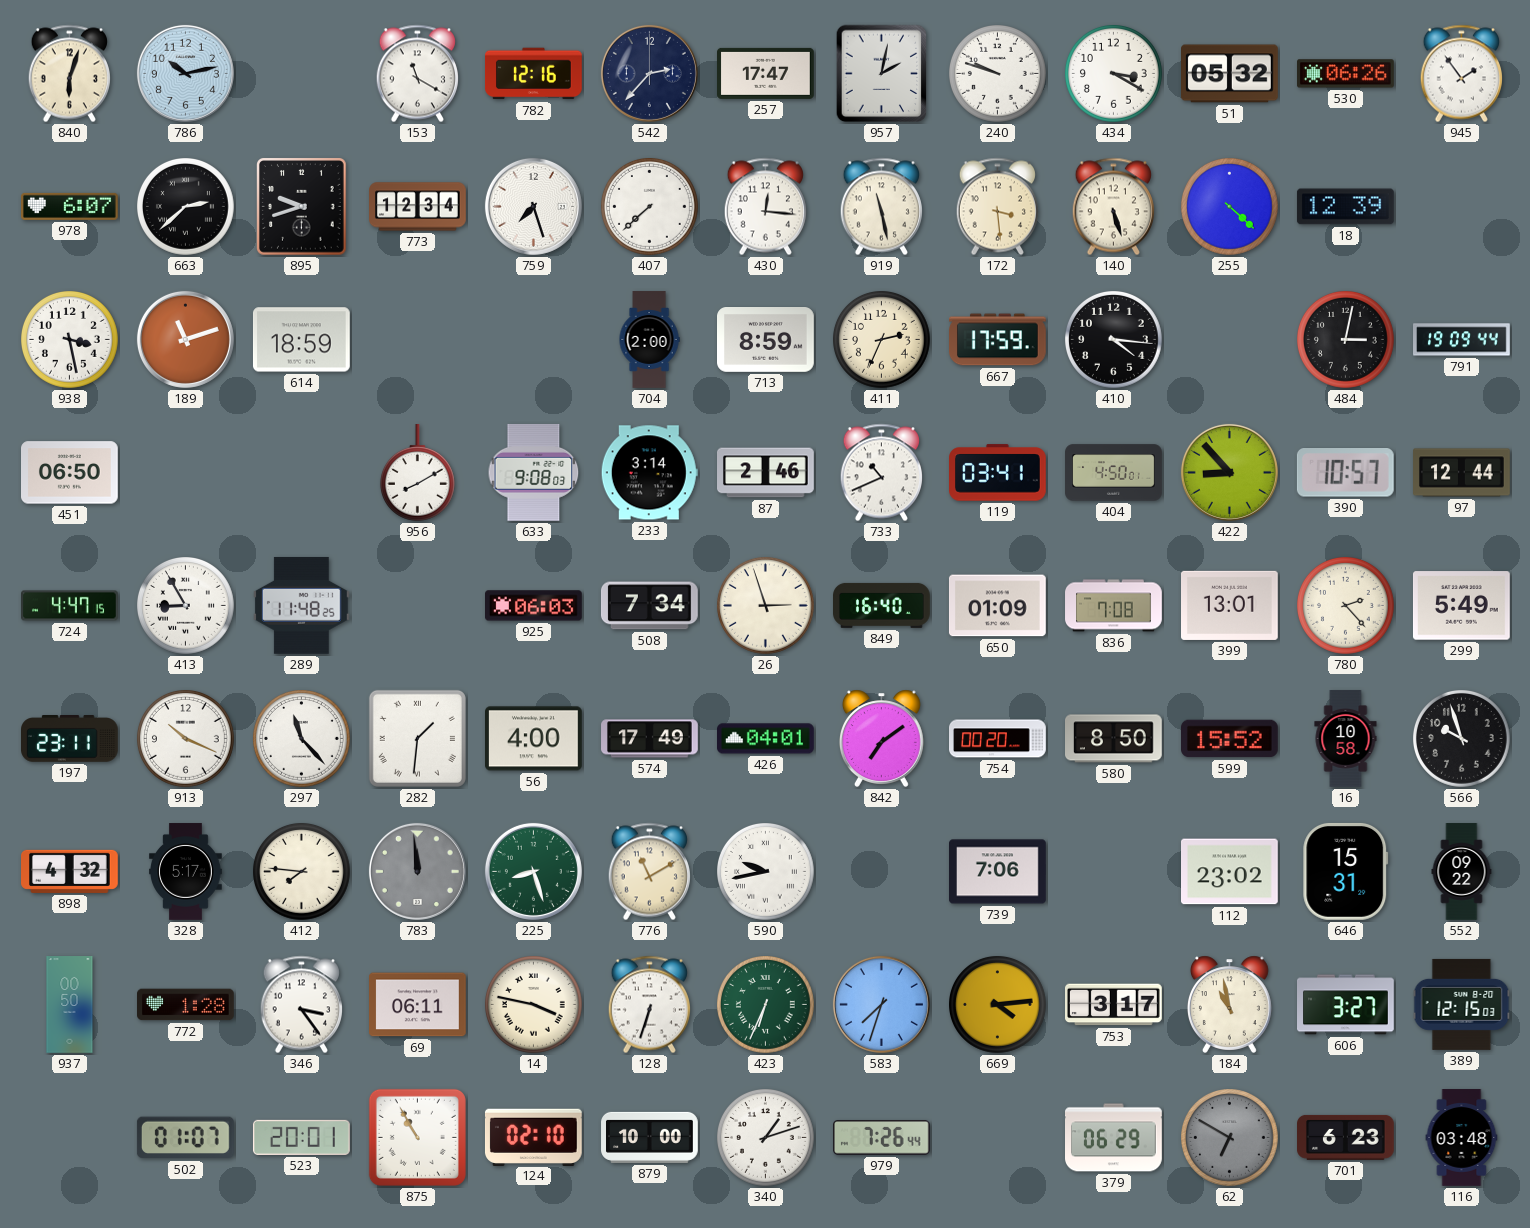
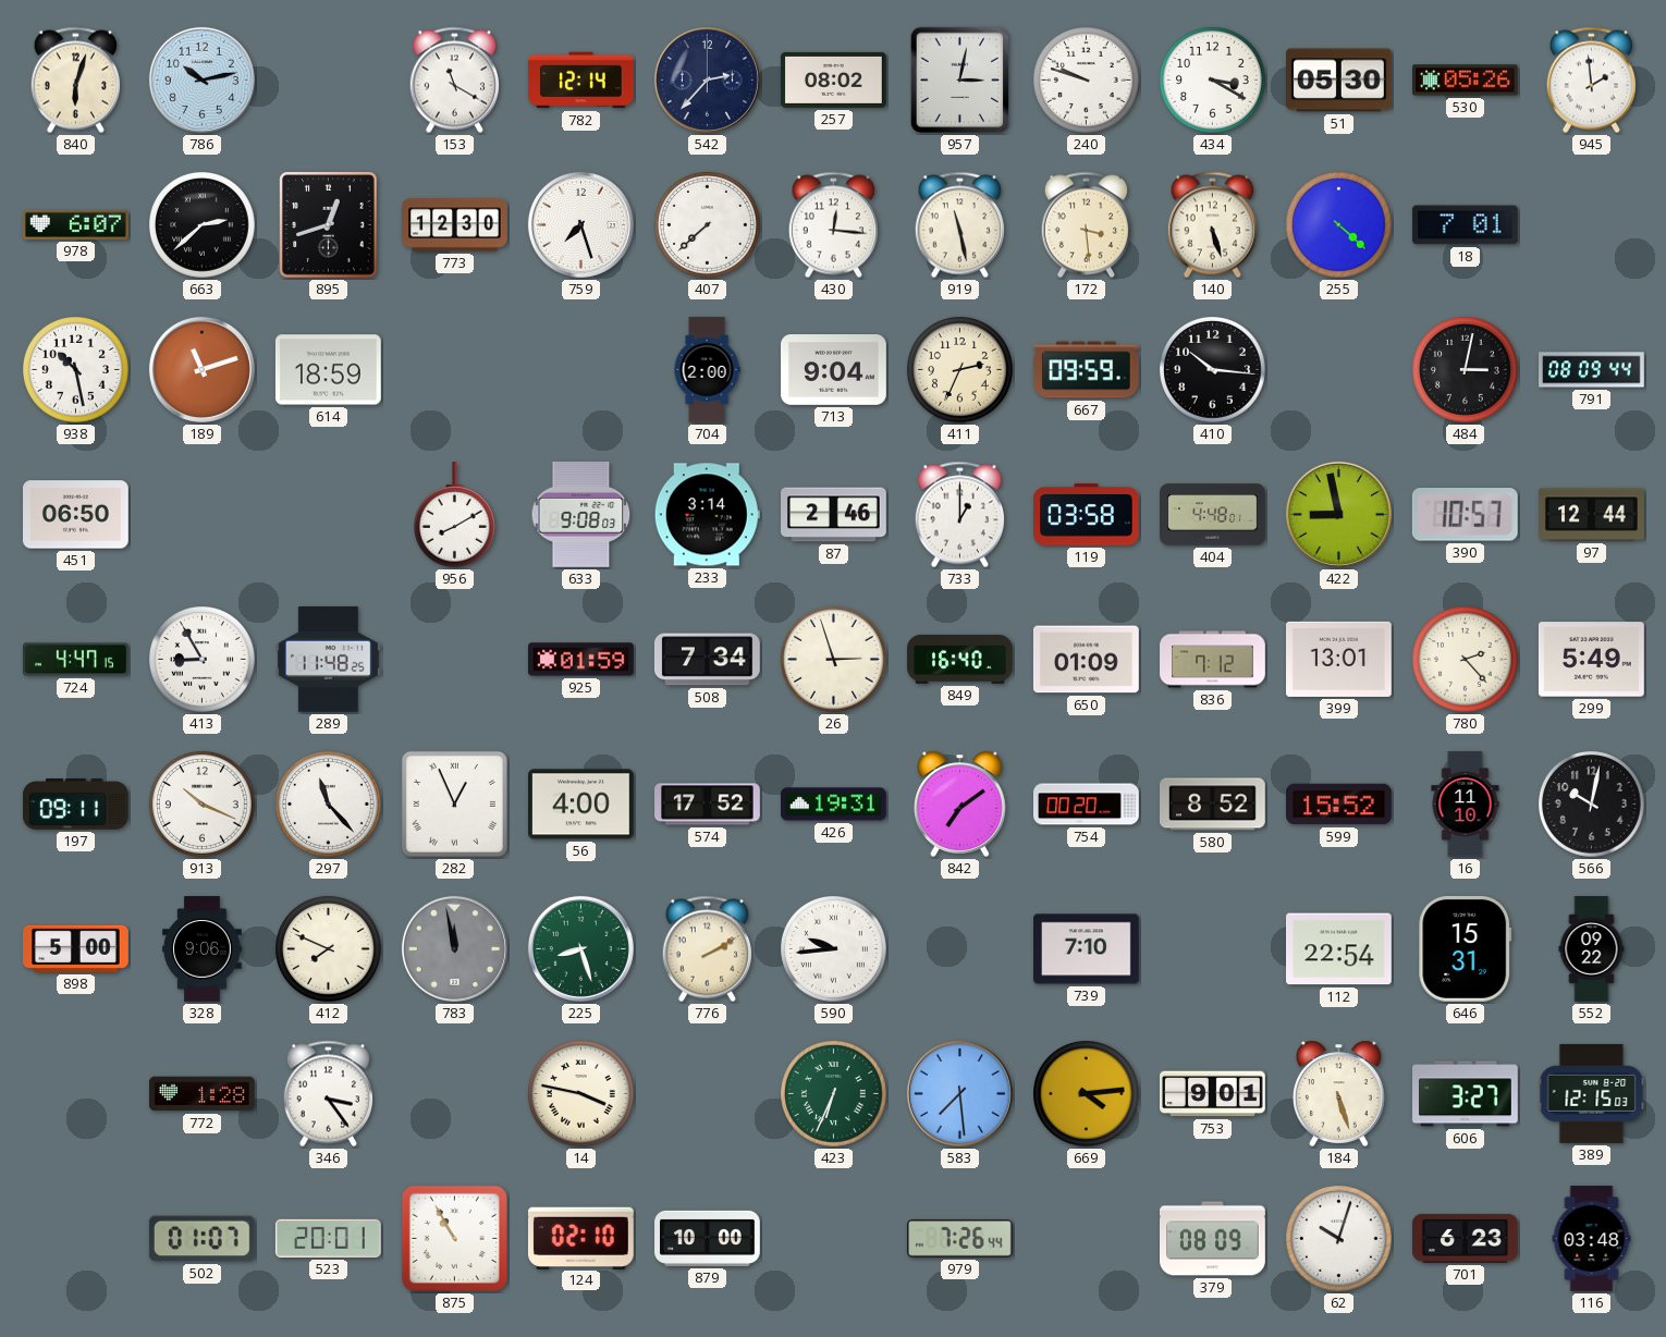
782: 12:16 -> 12:14 (581, 81)
257: 17:47 -> 08:02 (834, 79)
957: 2:02 -> 3:02 (960, 81)
51: 05:32 -> 05:30 (1339, 81)
530: 06:26 -> 05:26 (1466, 81)
945: 1:54 -> 1:59 (1591, 81)
895: 9:42 -> 12:42 (329, 225)
773: 12:34 -> 12:30 (455, 225)
18: 12:39 -> 7:01 (1465, 225)
938: 3:28 -> 10:28 (76, 370)
713: 8:59 -> 9:04 (834, 370)
667: 17:59 -> 09:59 (1087, 370)
410: 4:16 -> 10:16 (1213, 370)
791: 19:09 -> 08:09 (1592, 370)
733: 10:41 -> 1:00 (959, 515)
119: 03:41 -> 03:58 (1087, 515)
404: 4:50 -> 4:48 (1213, 515)
422: 8:53 -> 8:58 (1338, 514)
925: 06:03 -> 01:59 (581, 660)
836: 7:08 -> 7:12 (1213, 660)
197: 23:11 -> 09:11 (76, 805)
282: 1:31 -> 12:56 (454, 804)
574: 17:49 -> 17:52 (708, 805)
426: 04:01 -> 19:31 (834, 805)
580: 8:50 -> 8:52 (1213, 805)
16: 10:58 -> 11:10 (1466, 805)
566: 9:57 -> 10:02 (1592, 805)
898: 4:32 -> 5:00 (76, 948)
328: 5:17 -> 9:06 (203, 949)
412: 7:46 -> 7:49 (329, 949)
783: 11:59 -> 11:58 (454, 948)
776: 11:10 -> 2:10 (707, 949)
590: 9:43 -> 9:44 (834, 949)
739: 7:06 -> 7:10 (1087, 949)
112: 23:02 -> 22:54 (1339, 949)
937: 00:50 -> none (70, 1005)
69: 06:11 -> none (418, 1005)
128: 6:33 -> none (649, 1005)
583: 7:33 -> 7:29 (959, 1093)
753: 3:17 -> 9:01 (1213, 1094)
184: 10:58 -> 5:27 (1338, 1093)
340: 1:12 -> none (766, 1138)
379: 06:29 -> 08:09 (1213, 1239)
62: 6:50 -> 10:03 (1339, 1239)
62 dial: grey -> white (1339, 1239)
